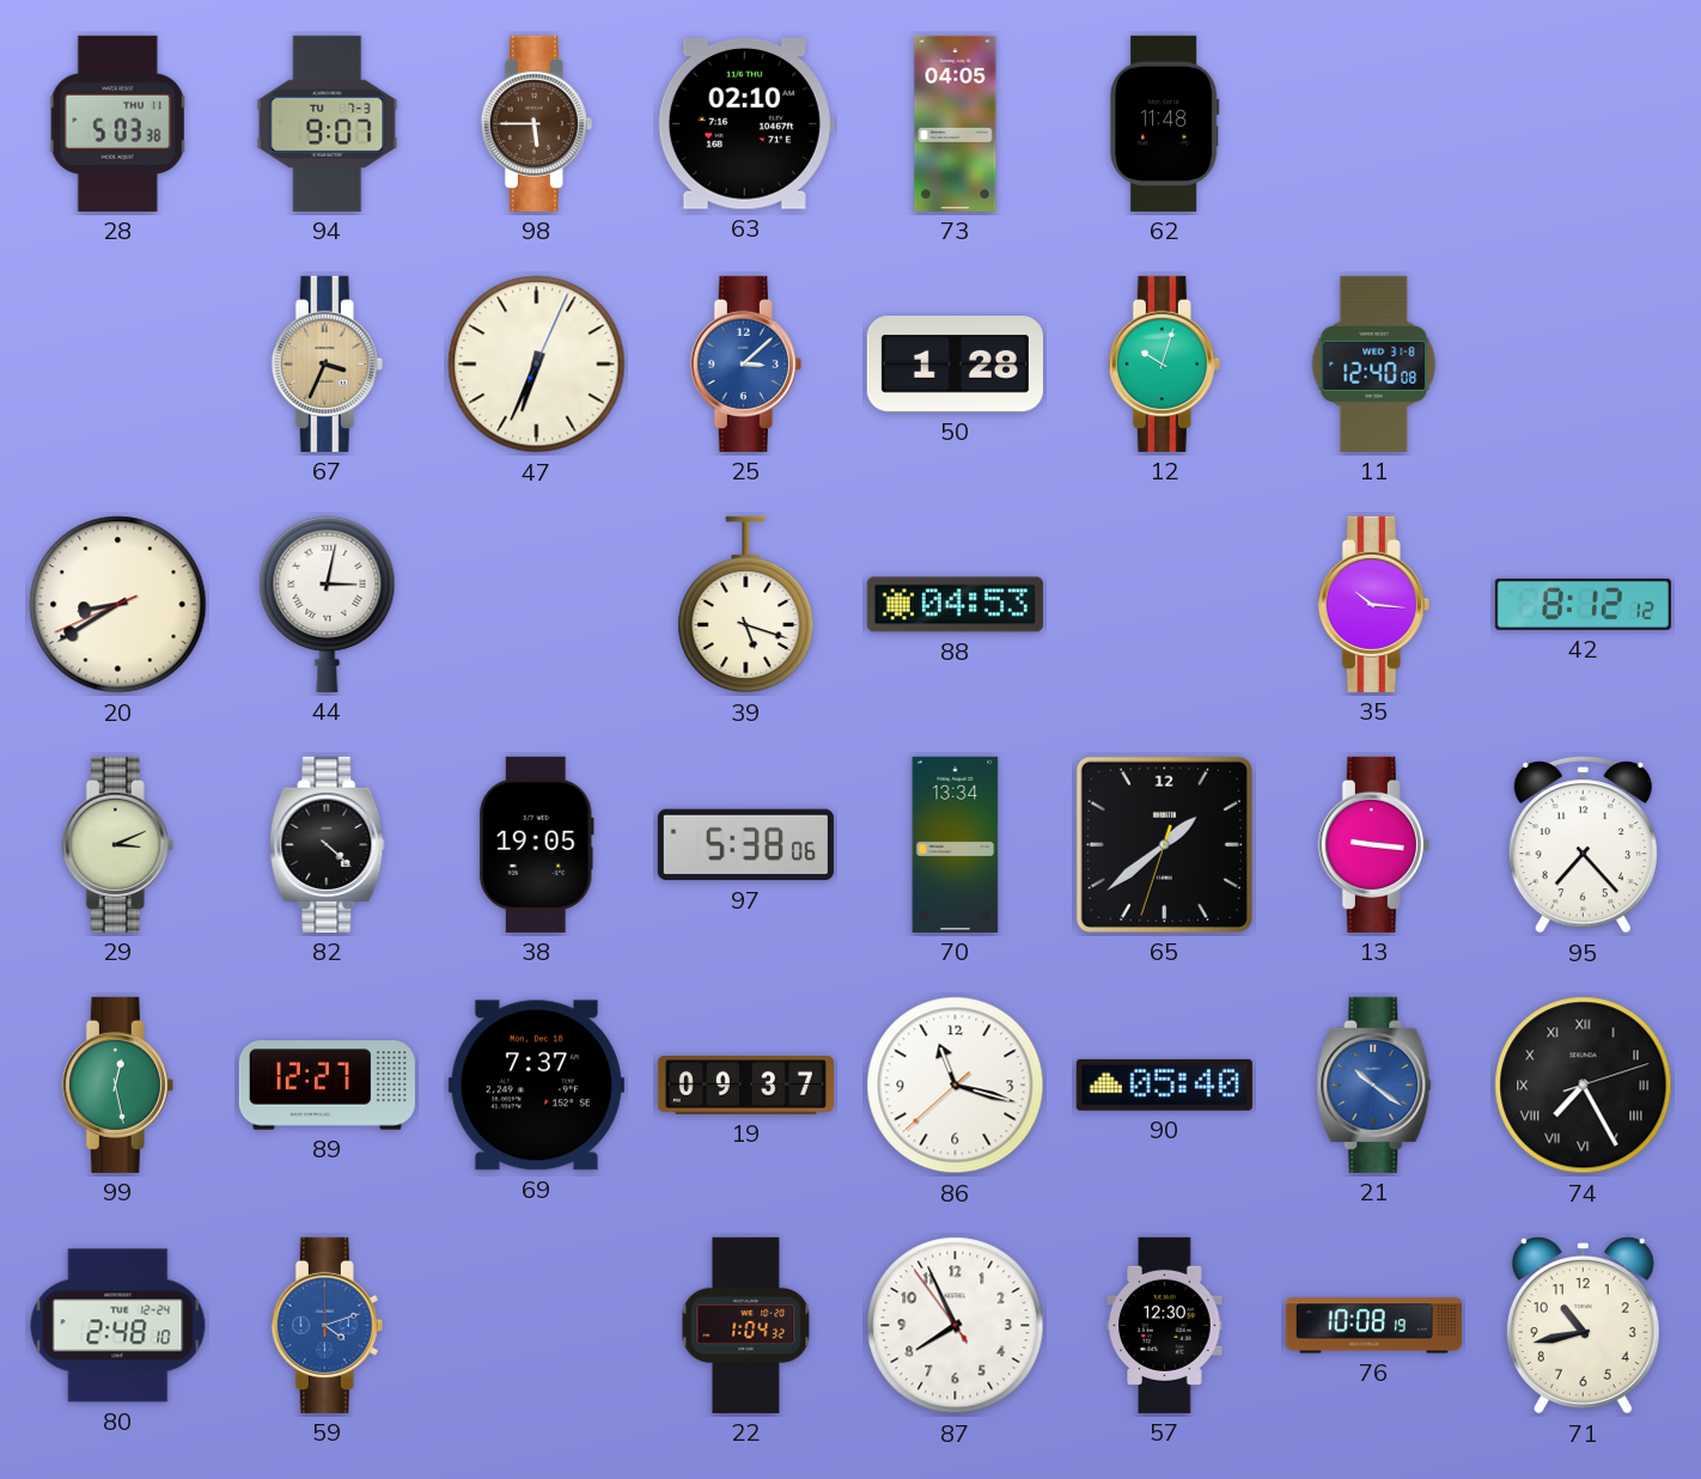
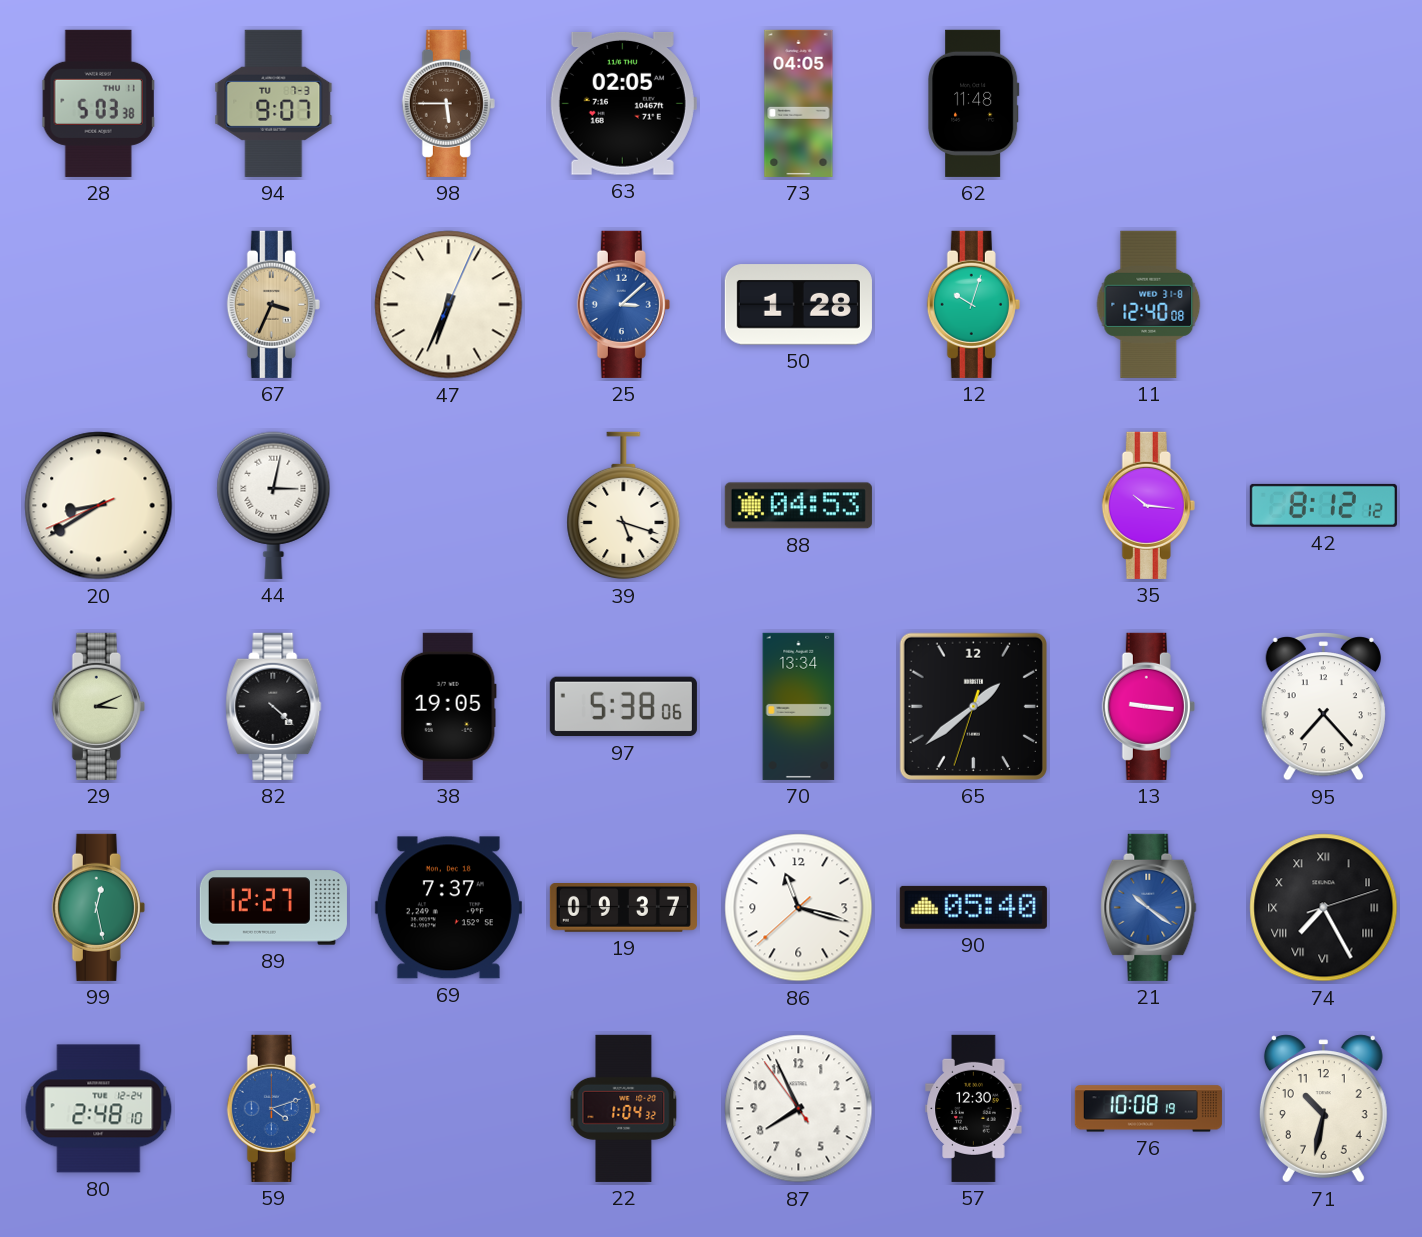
63: 02:10 -> 02:05 (623, 103)
71: 10:43 -> 10:32 (1323, 1109)
